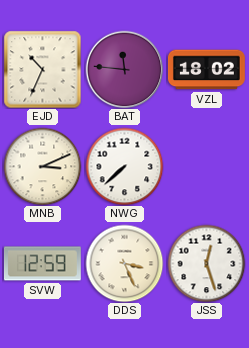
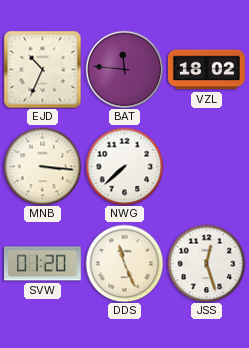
MNB: 3:11 -> 3:16 (42, 166)
SVW: 12:59 -> 01:20 (42, 264)
DDS: 3:26 -> 11:26 (124, 263)
